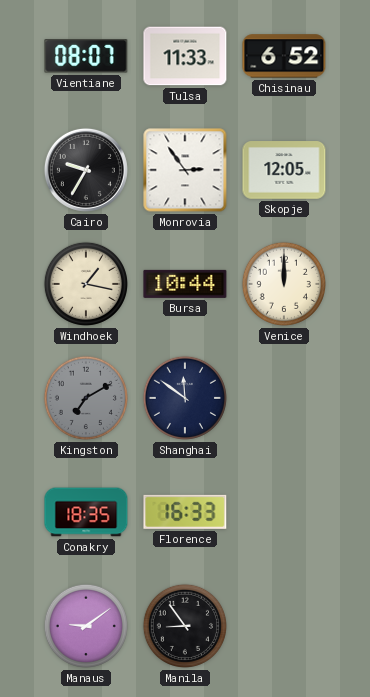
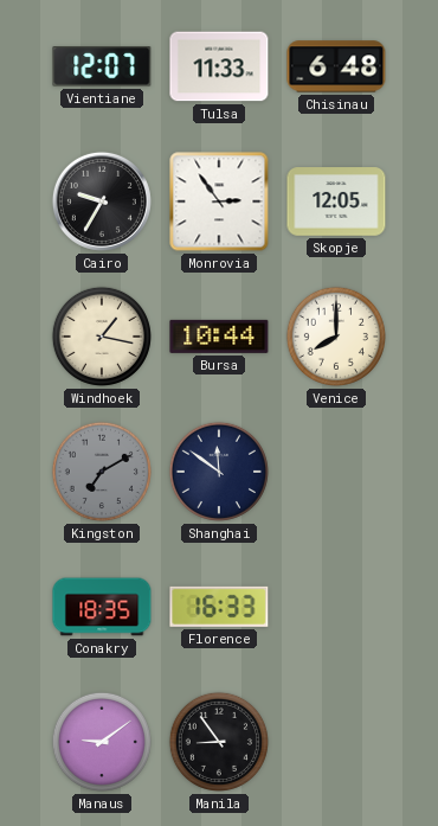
Vientiane: 08:07 -> 12:07 (102, 66)
Chisinau: 6:52 -> 6:48 (336, 66)
Venice: 12:00 -> 8:00 (336, 337)
